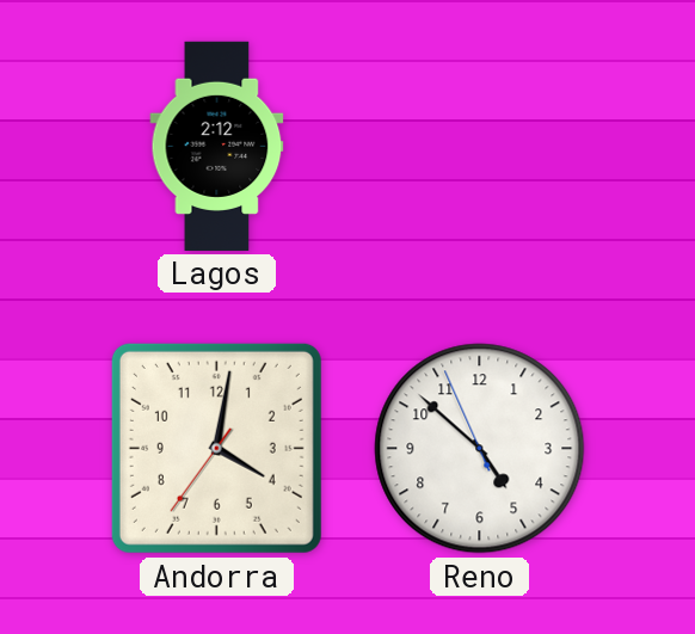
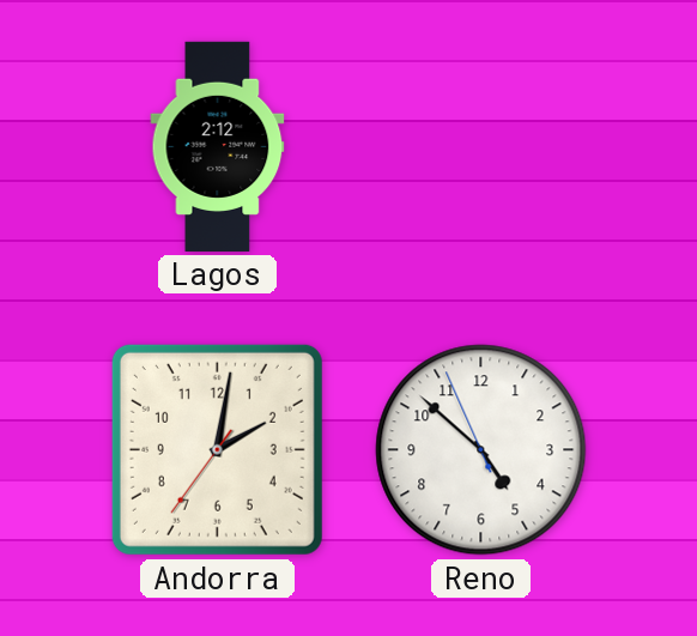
Andorra: 4:01 -> 2:01 (217, 449)
